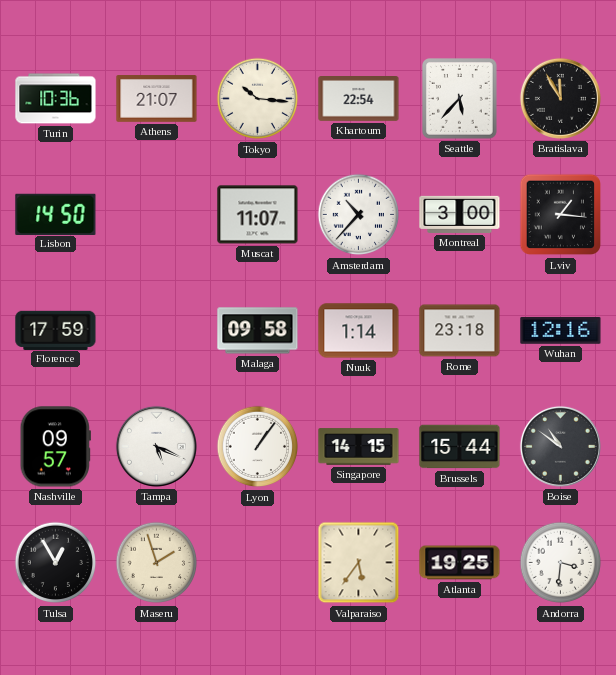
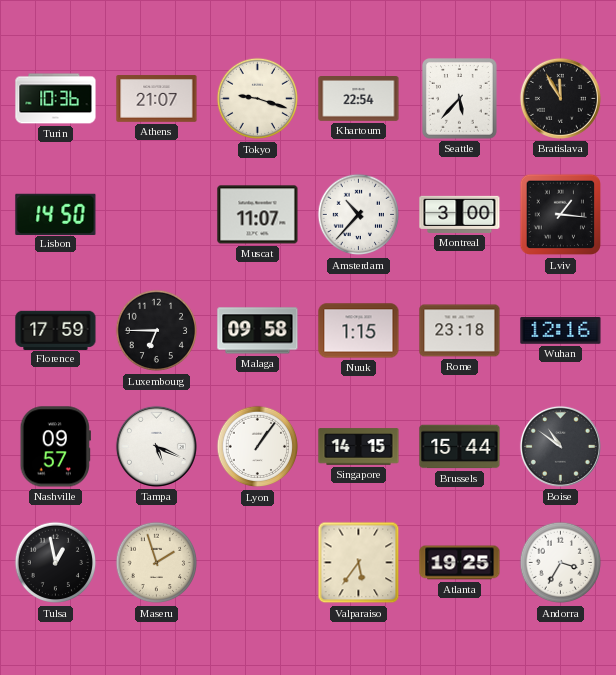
Tokyo: 10:16 -> 9:18 (258, 99)
Luxembourg: none -> 6:45 (157, 331)
Nuuk: 1:14 -> 1:15 (359, 331)
Tulsa: 12:55 -> 12:58 (56, 563)
Andorra: 3:31 -> 3:35 (561, 563)
